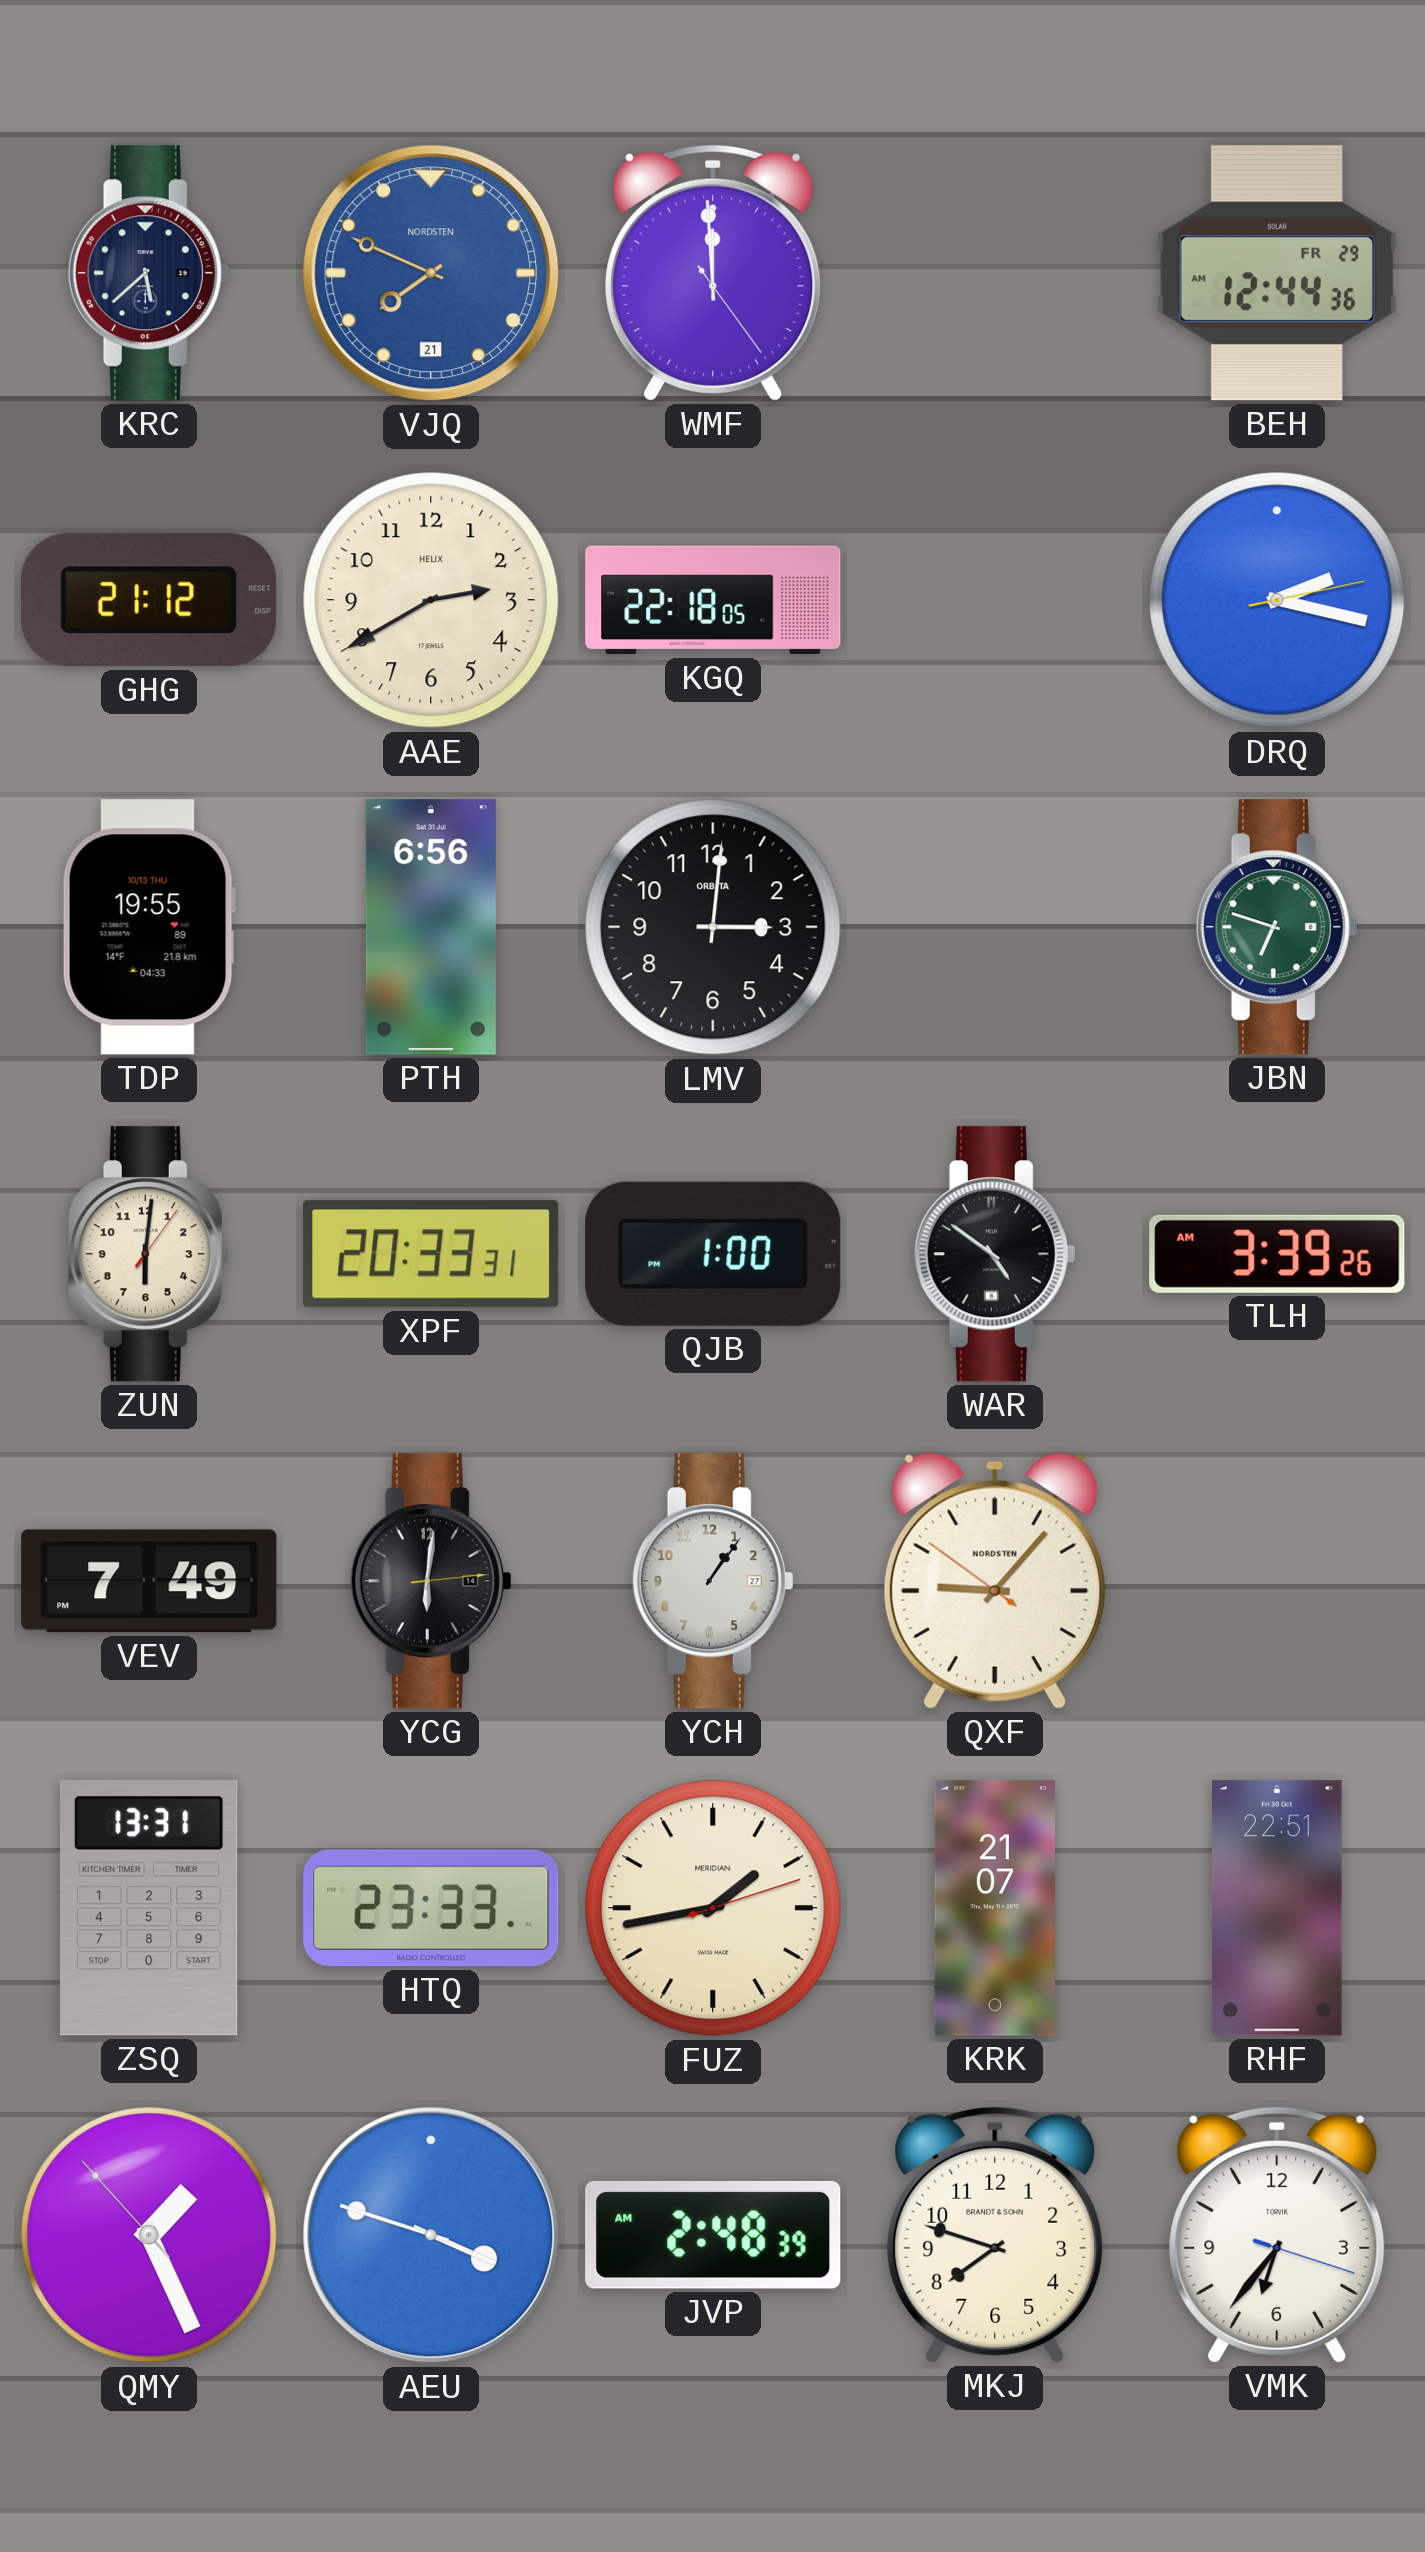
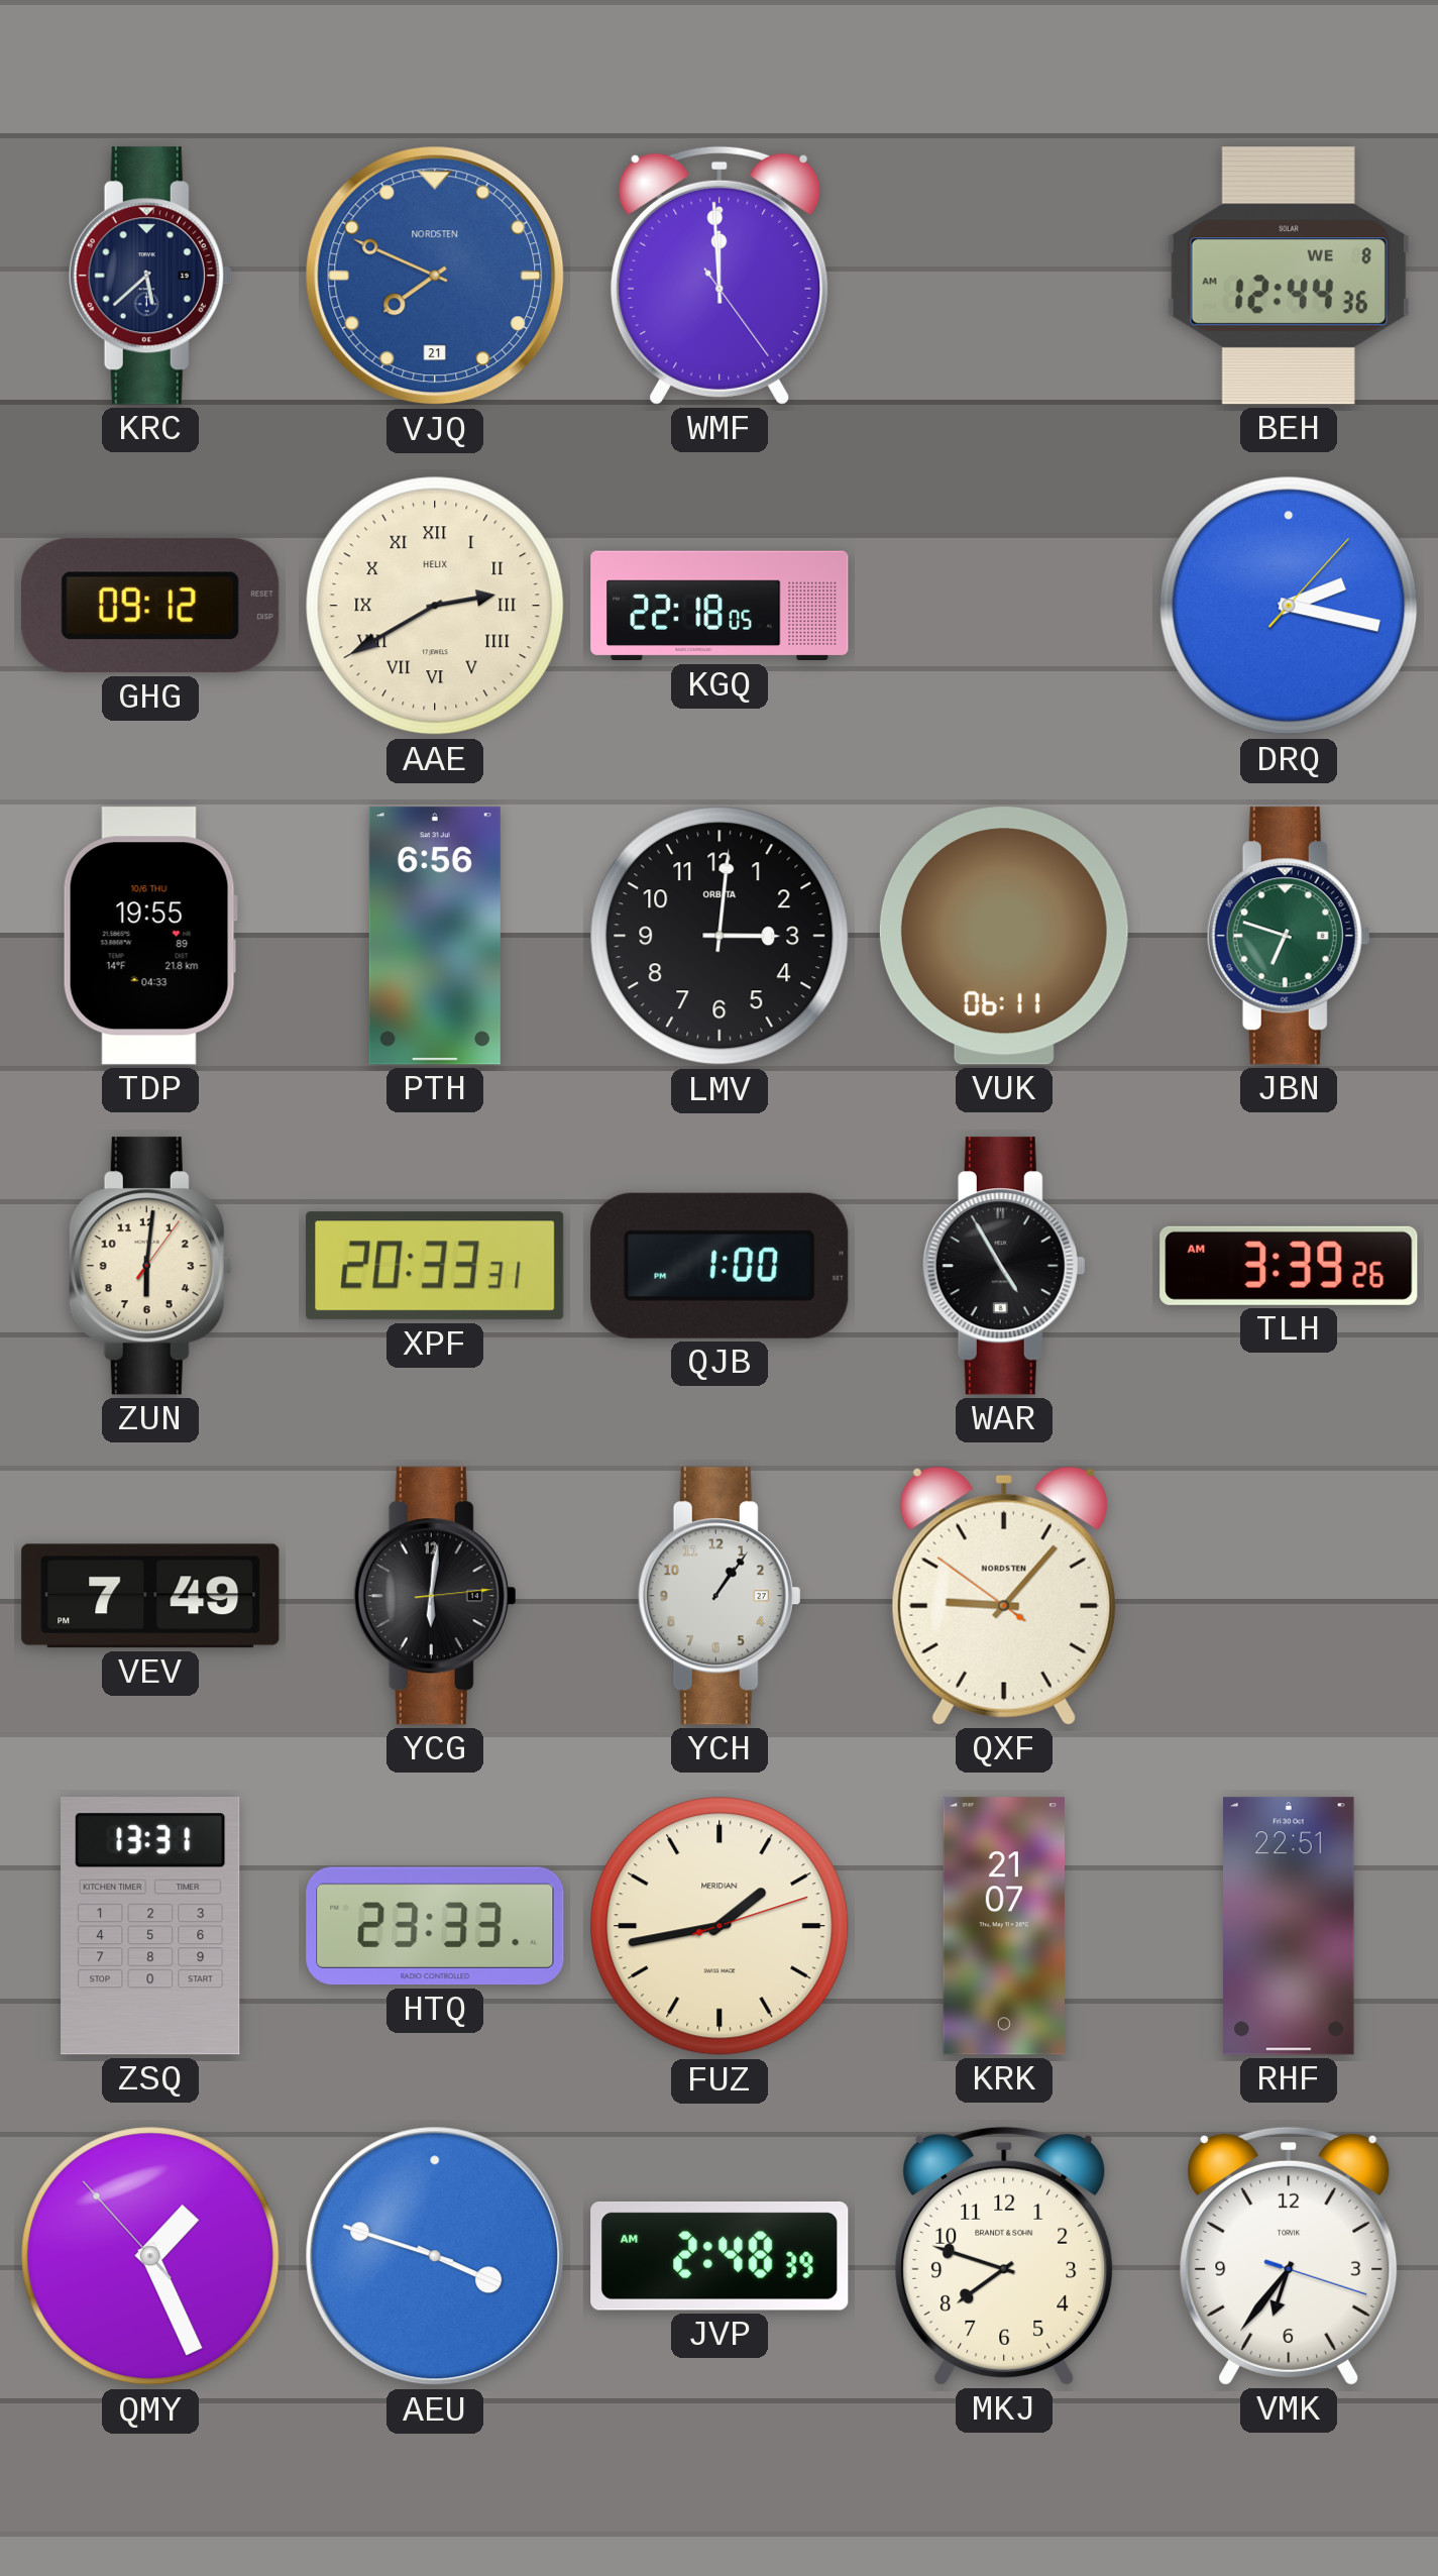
BEH date: FR 29 -> WE 8 (1289, 276)
GHG: 21:12 -> 09:12 (151, 606)
AAE numerals: Arabic -> Roman (435, 606)
DRQ: 2:17:13 -> 2:17:07 (1289, 606)
TDP date: 10/13 THU -> 10/6 THU (150, 936)
VUK: none -> 06:11 (1004, 936)
WAR: 4:51 -> 4:55 (1004, 1266)
